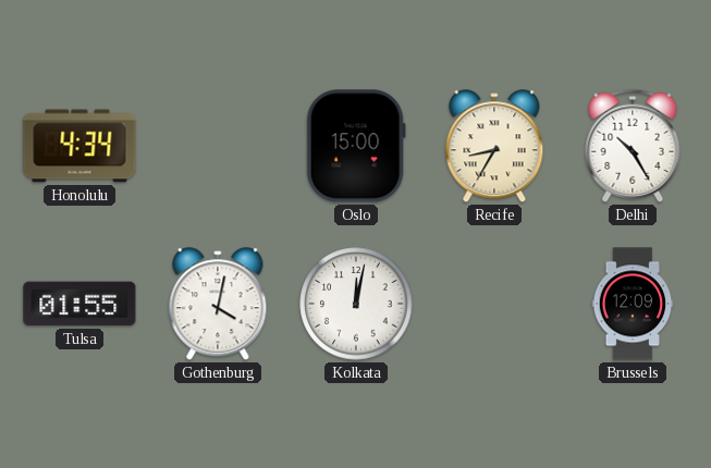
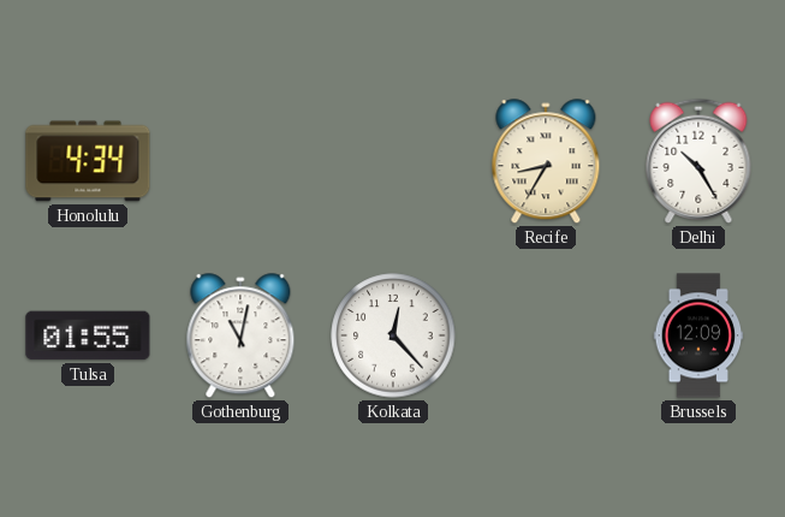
Oslo: 15:00 -> none (356, 146)
Gothenburg: 4:02 -> 11:02 (240, 337)
Kolkata: 12:02 -> 12:23 (393, 335)
